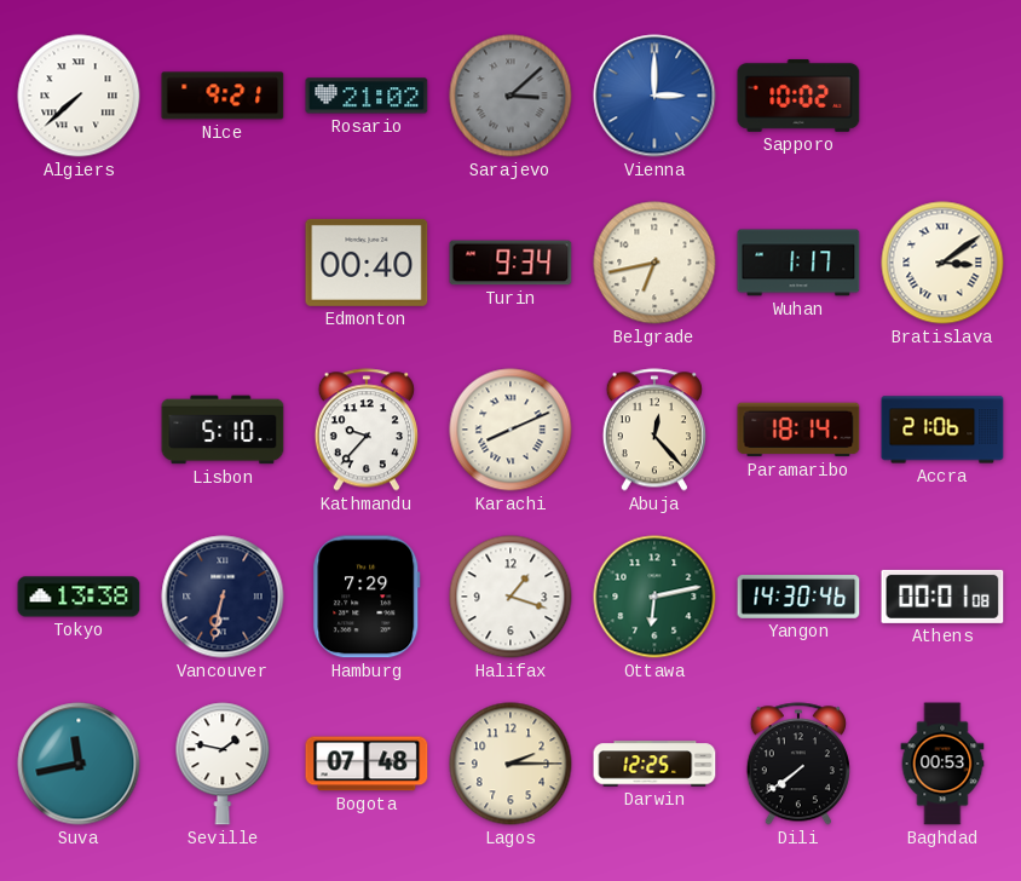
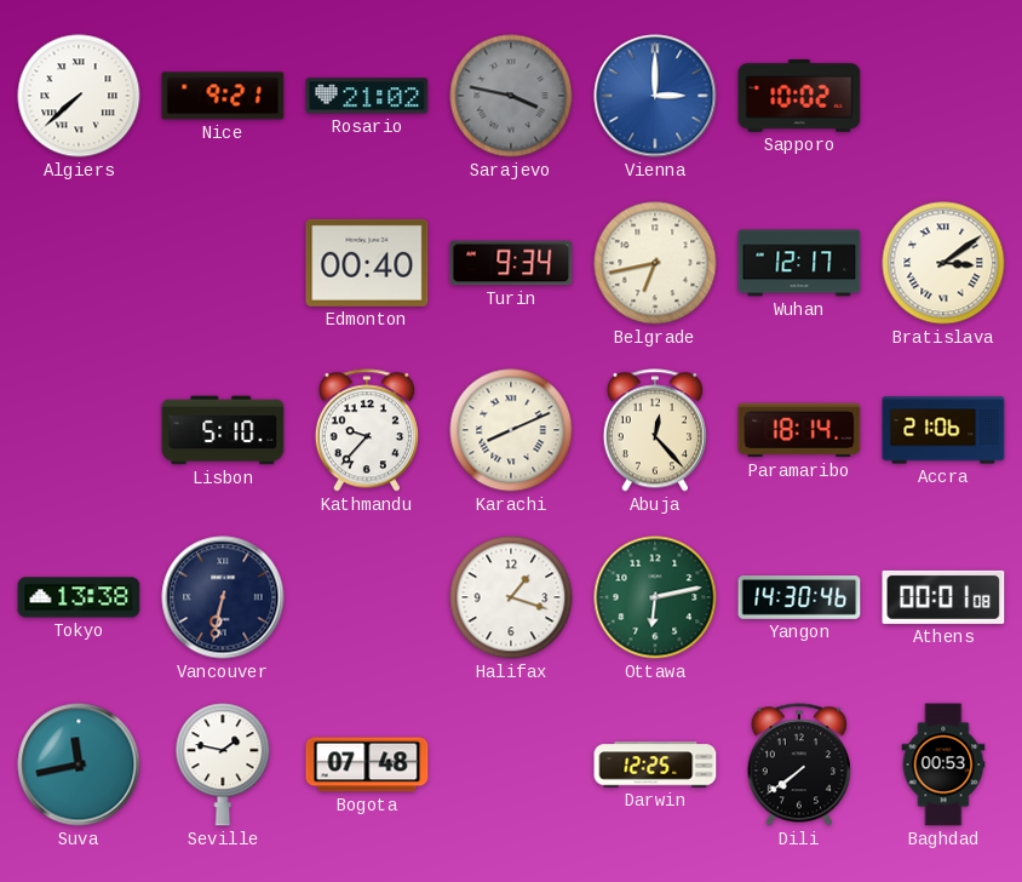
Sarajevo: 3:08 -> 3:47 (511, 96)
Wuhan: 1:17 -> 12:17 (799, 263)
Hamburg: 7:29 -> none (367, 597)
Lagos: 2:15 -> none (510, 764)
